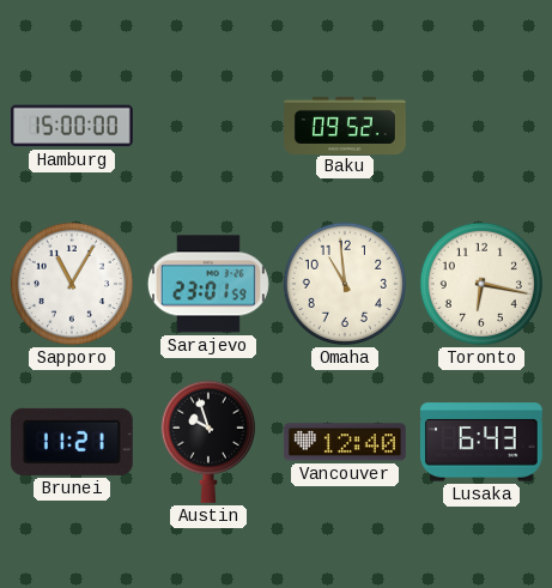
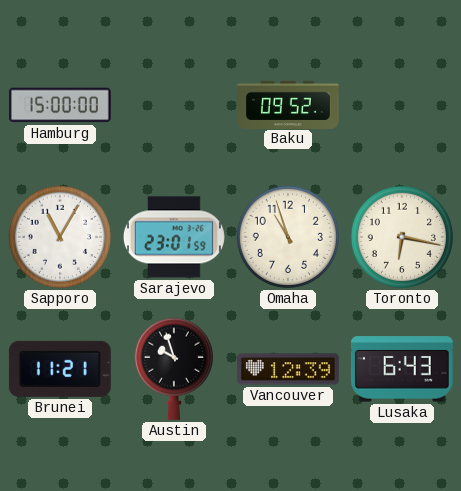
Omaha: 10:59 -> 10:57 (288, 237)
Vancouver: 12:40 -> 12:39 (288, 369)
